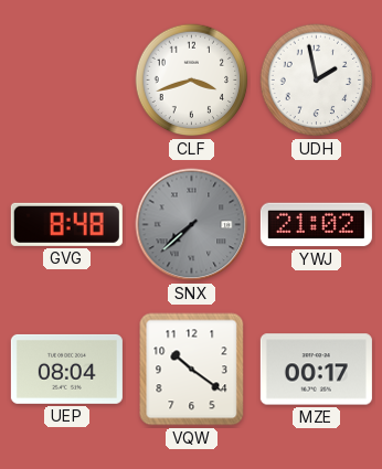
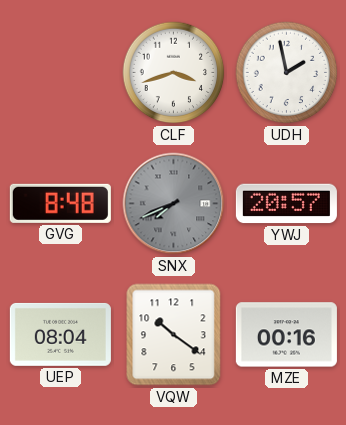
SNX: 7:38 -> 7:41 (174, 204)
YWJ: 21:02 -> 20:57 (286, 204)
MZE: 00:17 -> 00:16 (286, 335)
